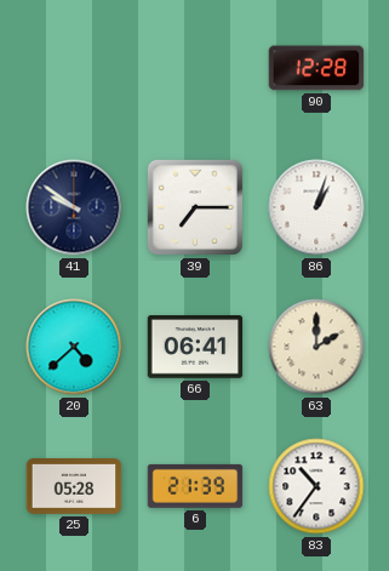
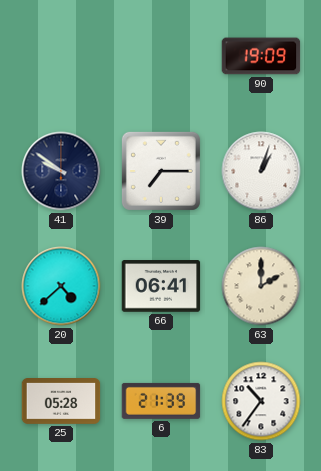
90: 12:28 -> 19:09 (261, 56)
